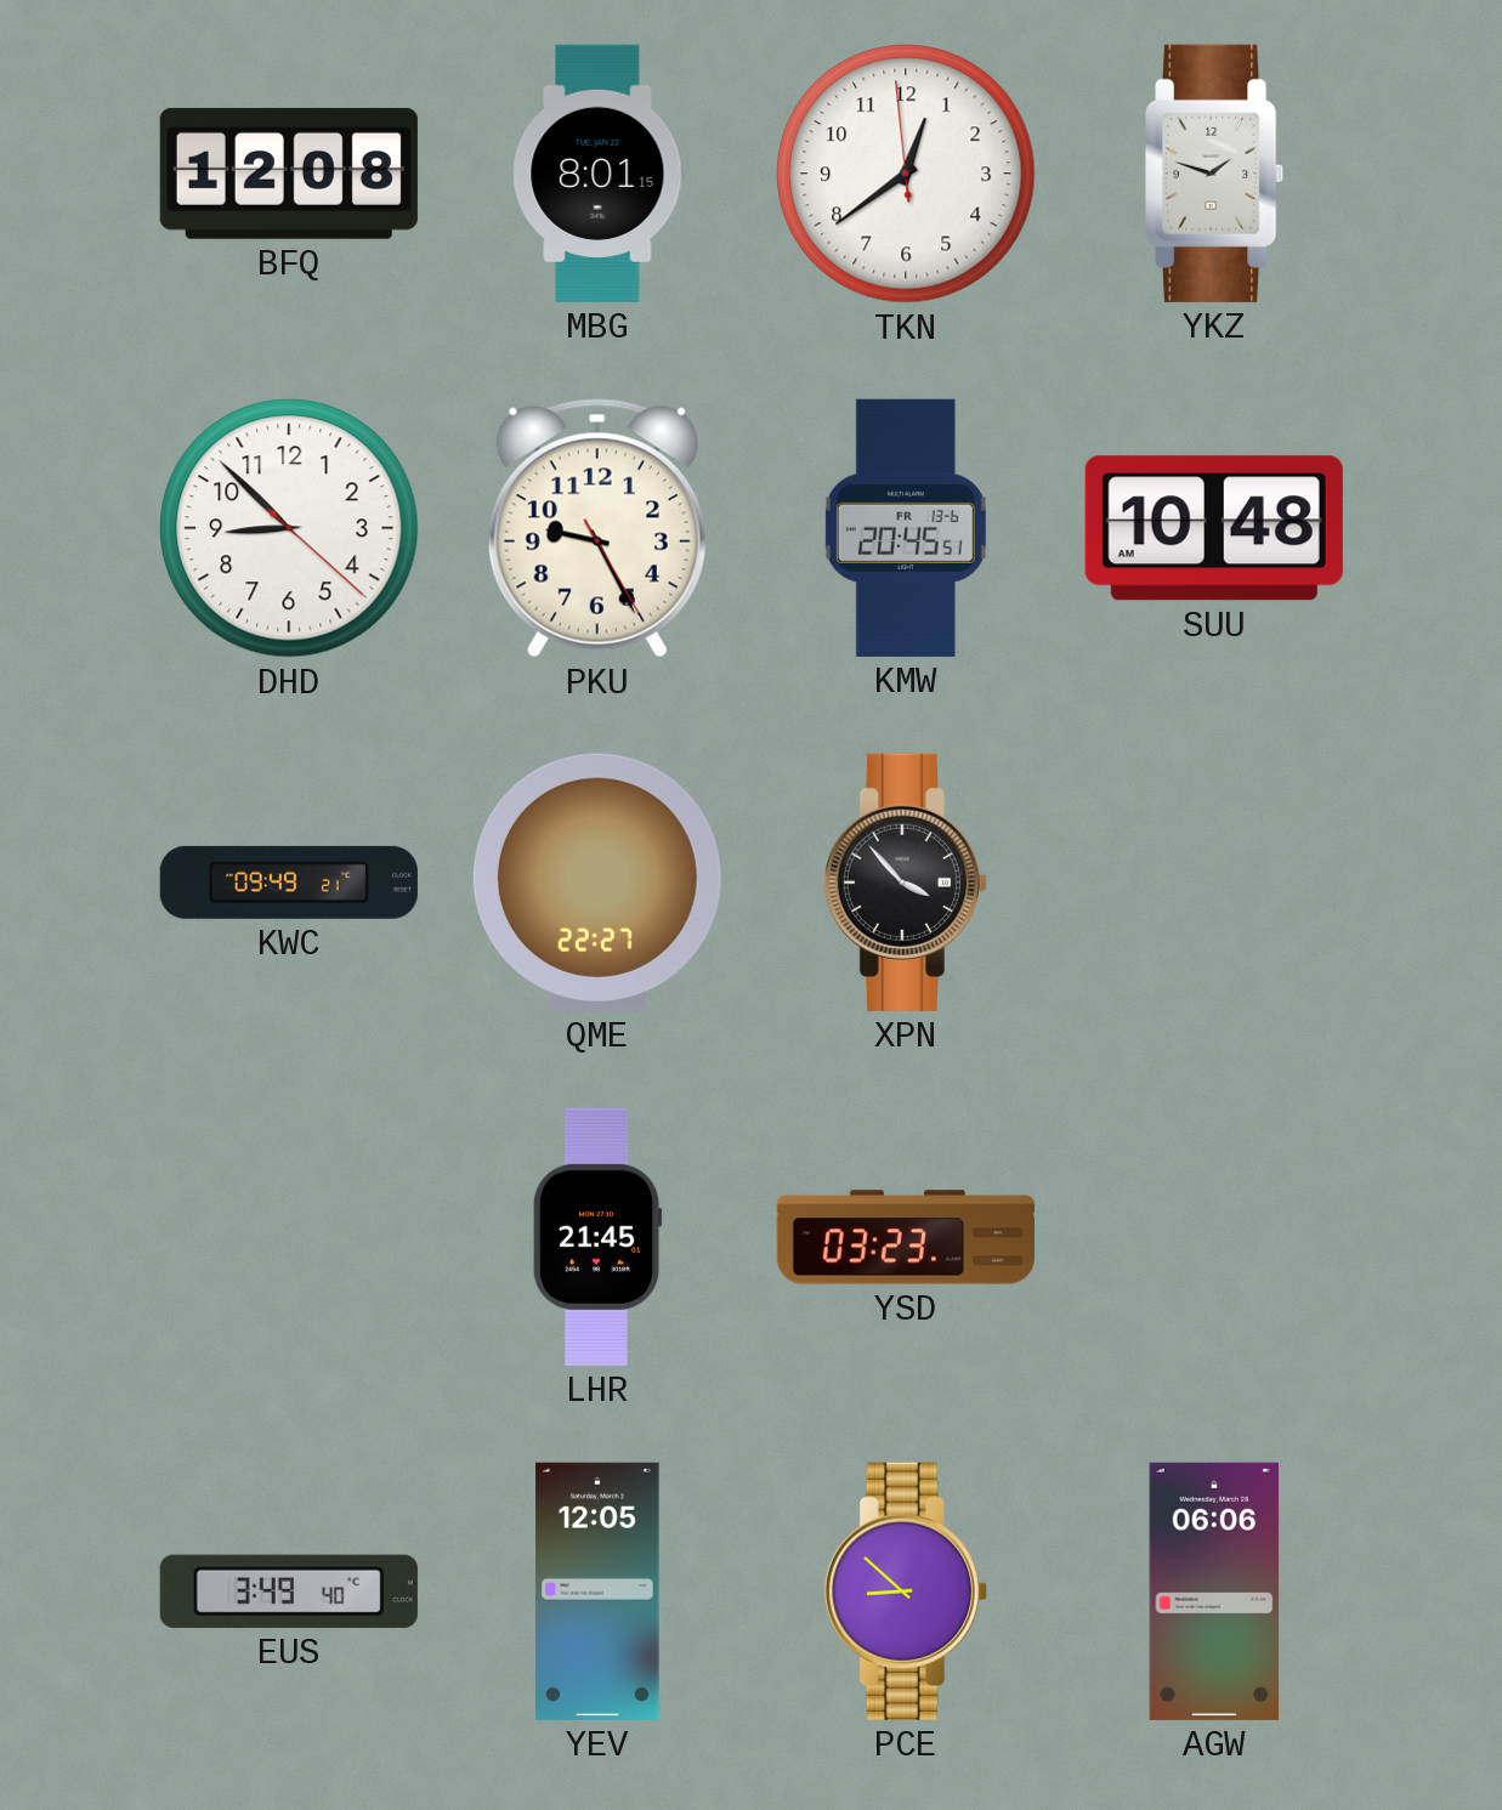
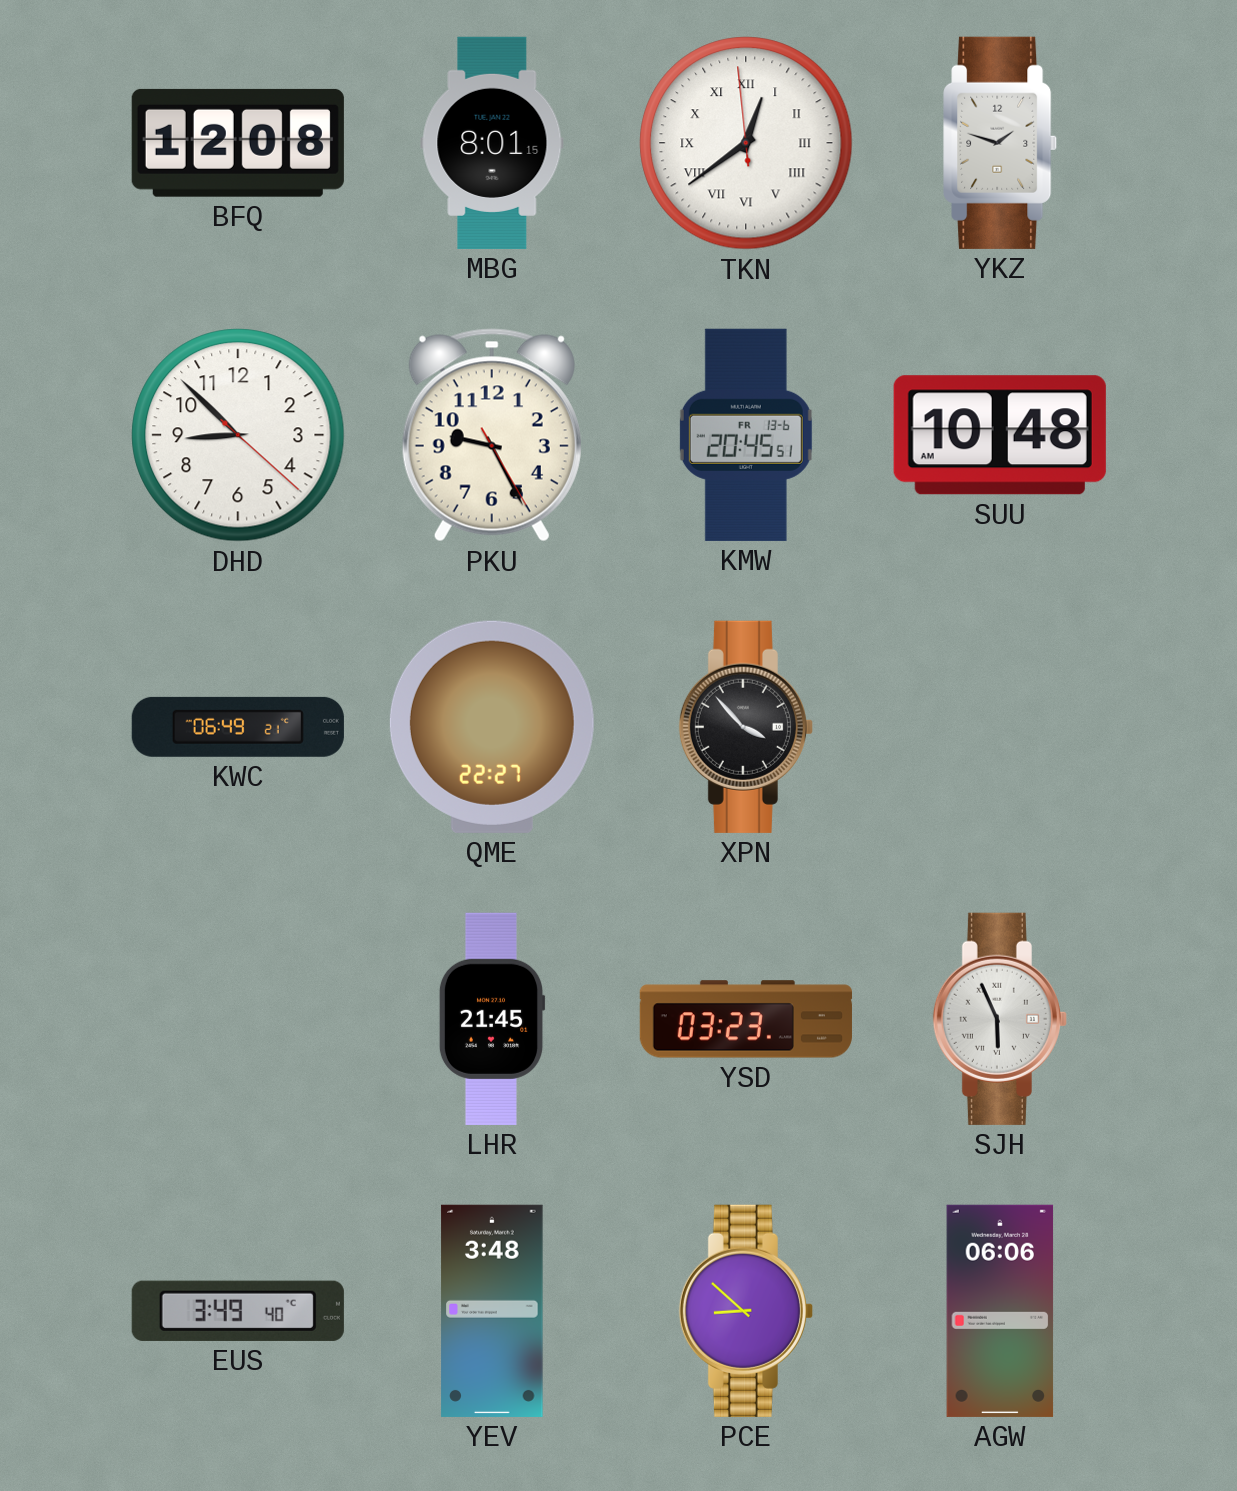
TKN numerals: Arabic -> Roman (746, 143)
KWC: 09:49 -> 06:49 (238, 727)
SJH: none -> 5:56 (1000, 1019)
YEV: 12:05 -> 3:48 (492, 1311)
